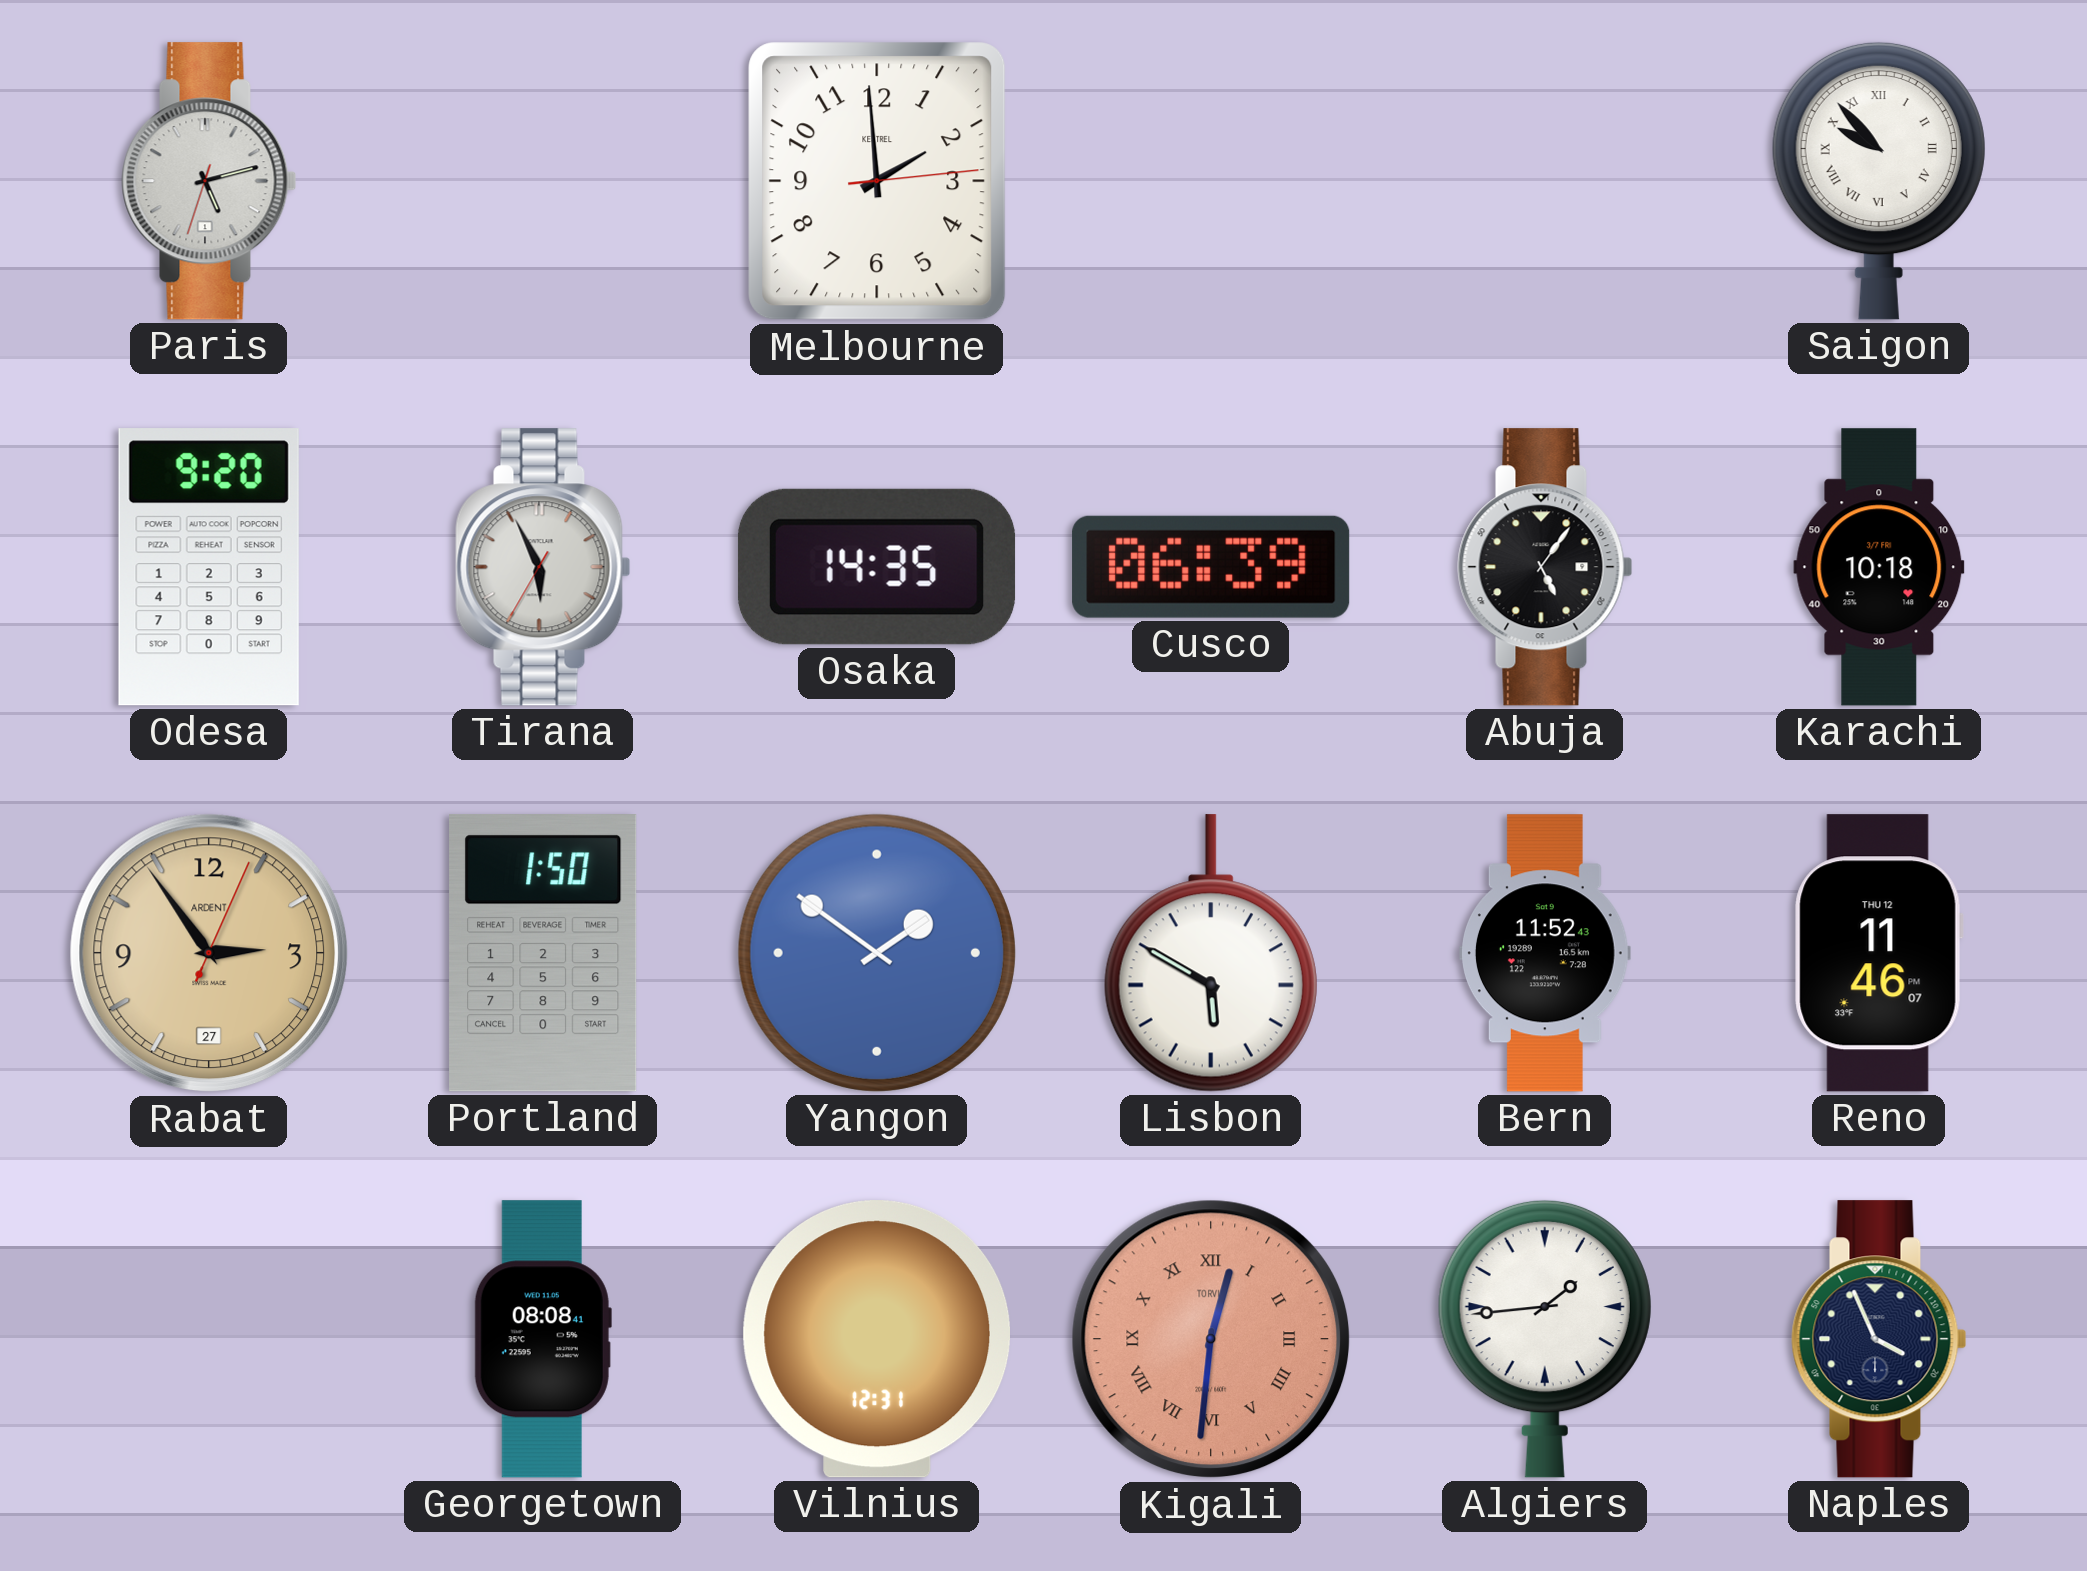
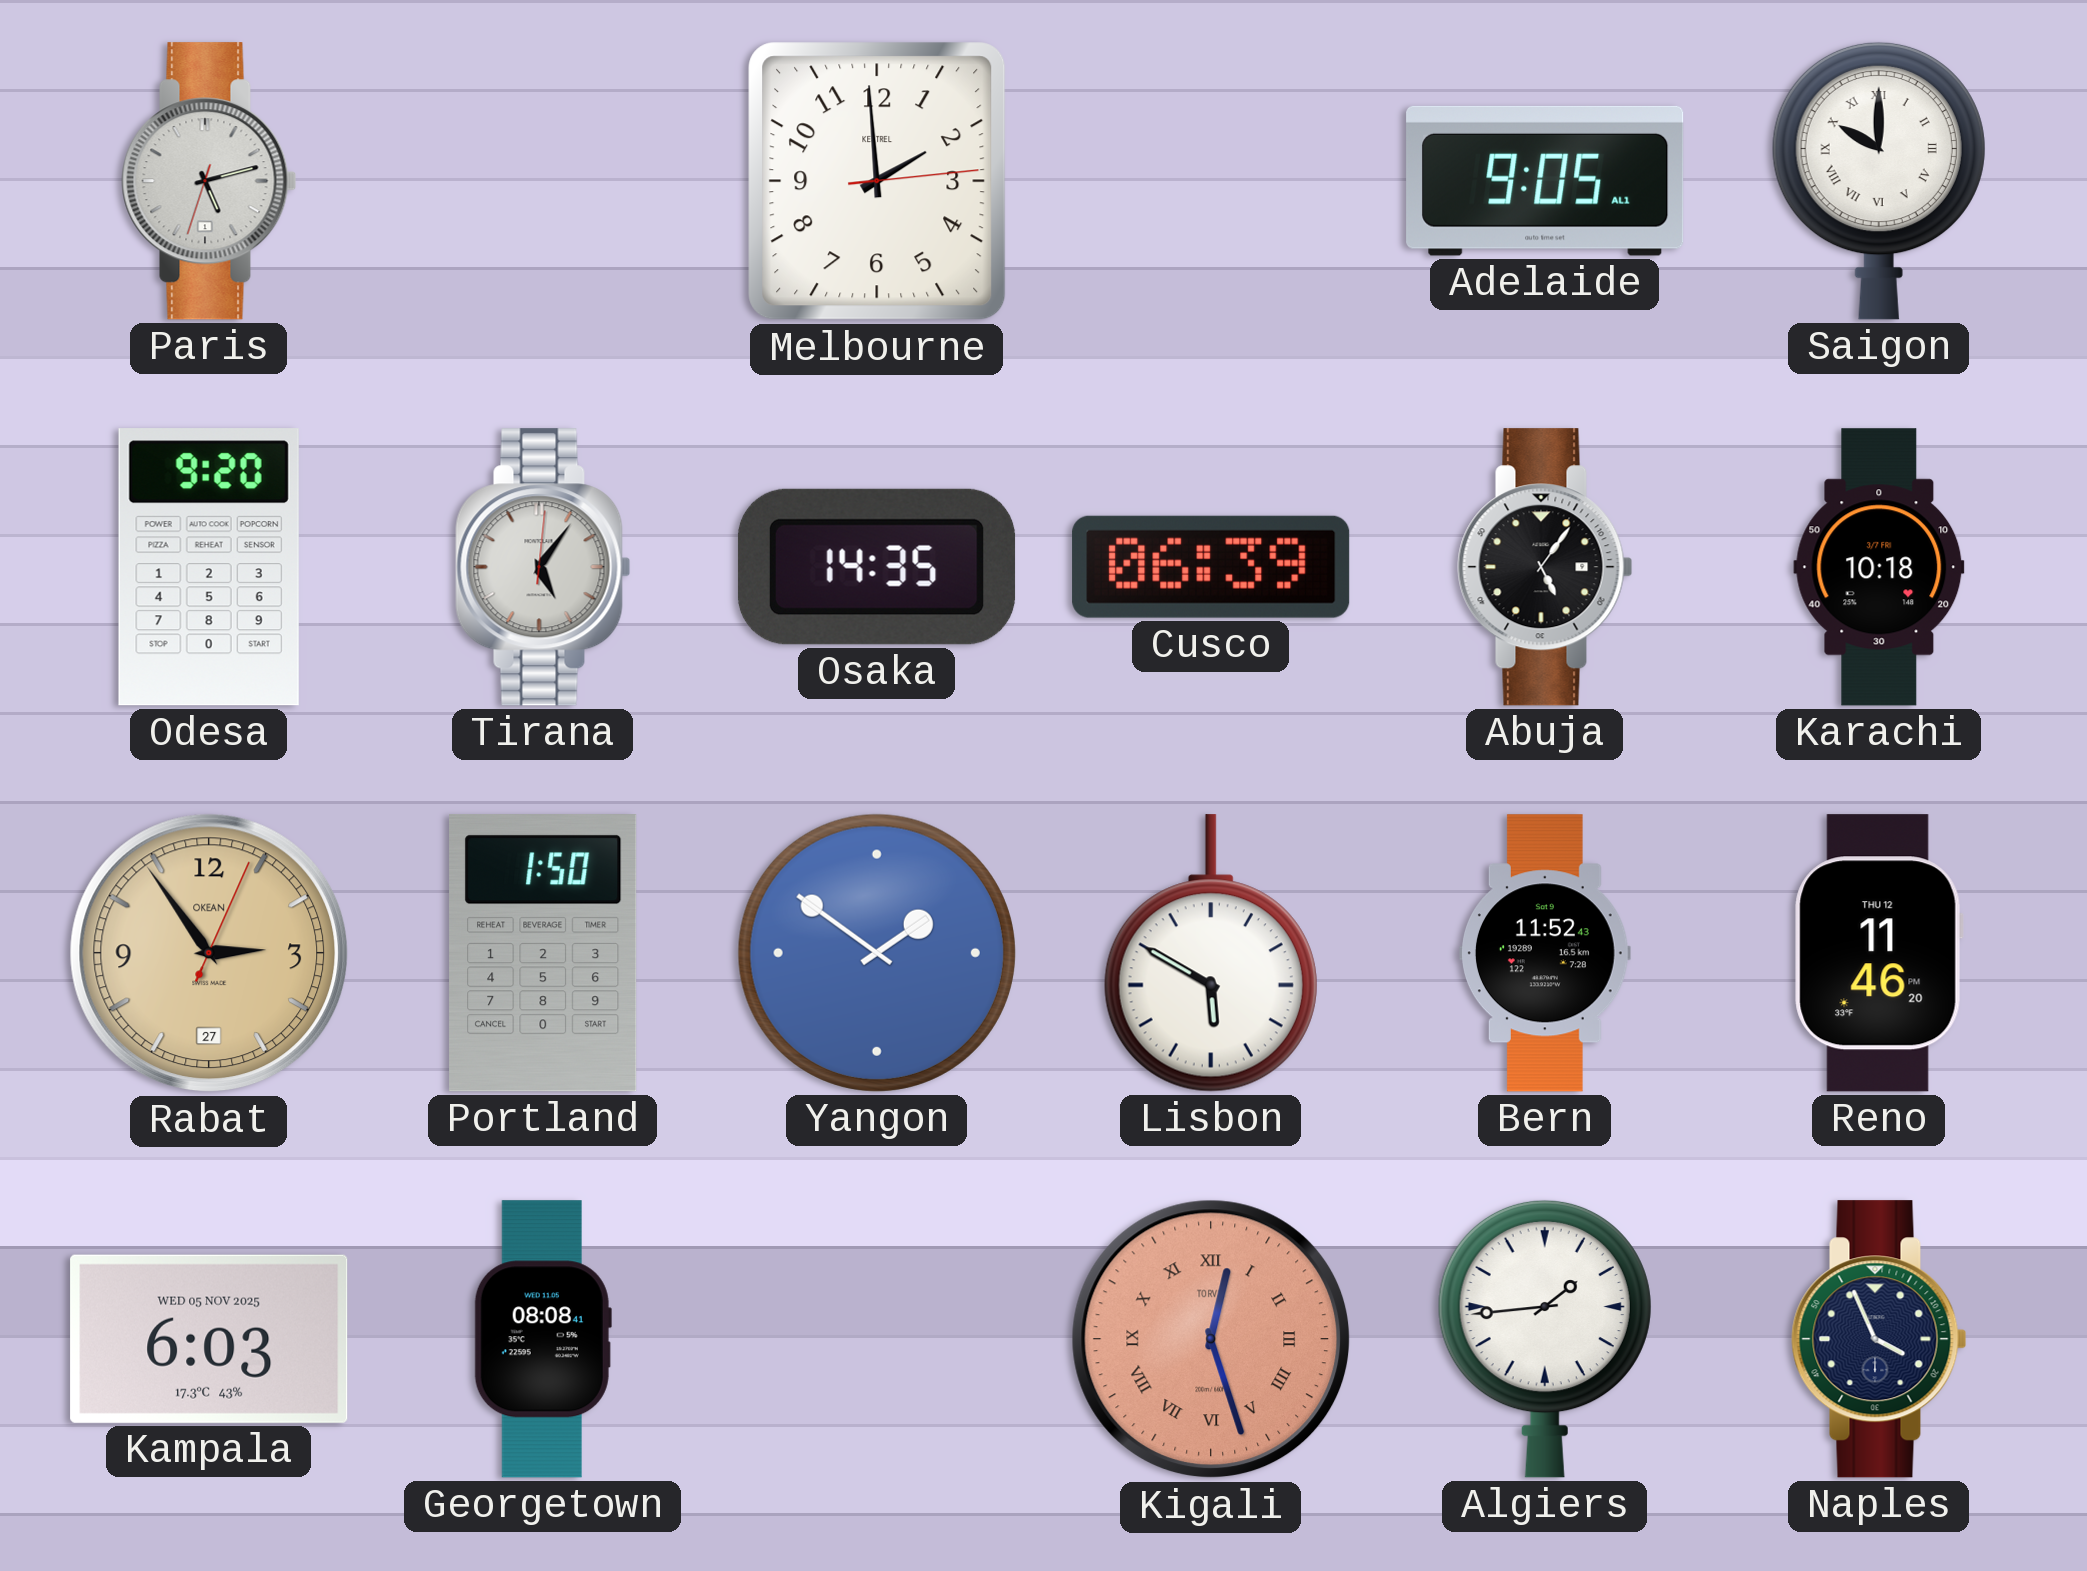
Adelaide: none -> 9:05 (1545, 181)
Saigon: 9:53 -> 10:00 (1879, 181)
Tirana: 5:55 -> 5:06 (543, 567)
Rabat brand: ARDENT -> OKEAN (209, 953)
Reno: 11:46:07 -> 11:46:20 (1879, 953)
Kampala: none -> 6:03 (209, 1339)
Vilnius: 12:31 -> none (876, 1339)
Kigali: 12:31 -> 12:27 (1211, 1339)
